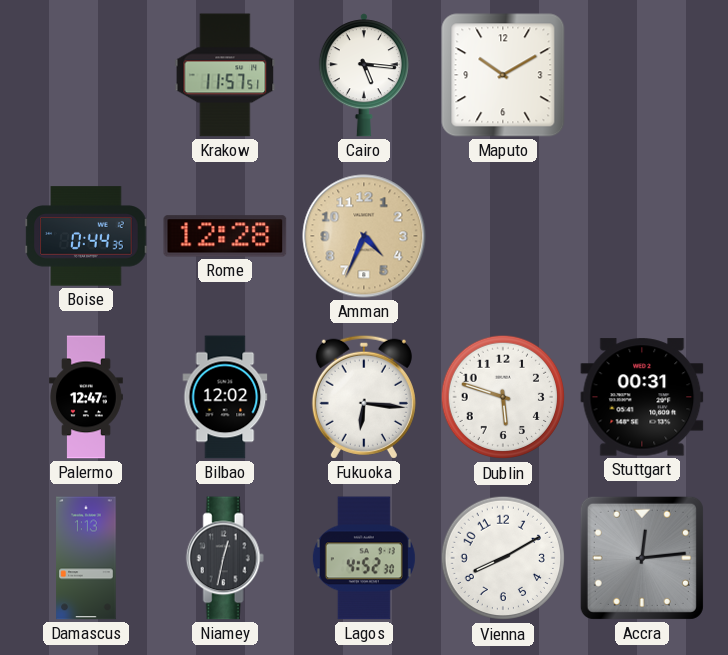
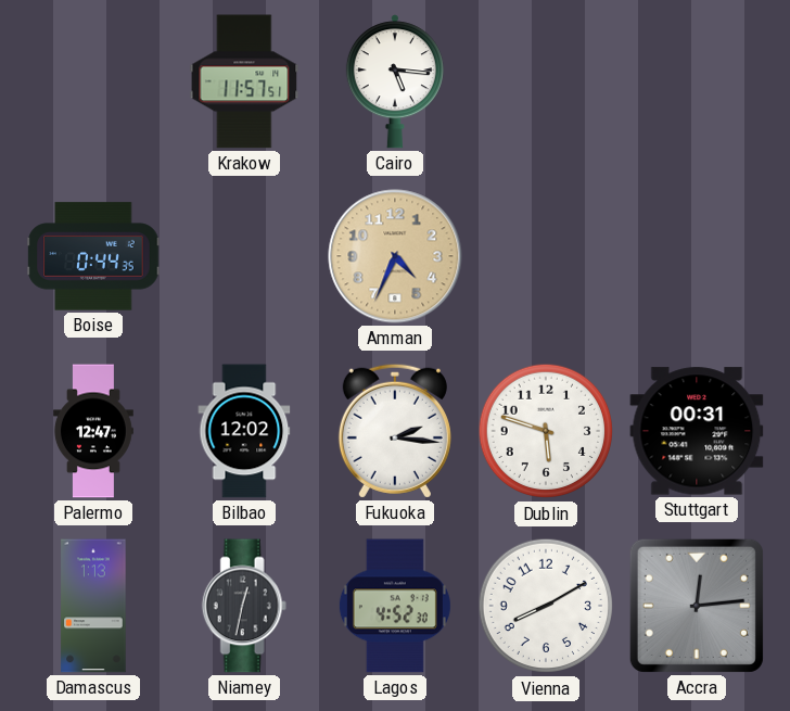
Maputo: 10:10 -> none (503, 75)
Rome: 12:28 -> none (225, 236)
Fukuoka: 6:16 -> 2:16 (395, 431)
